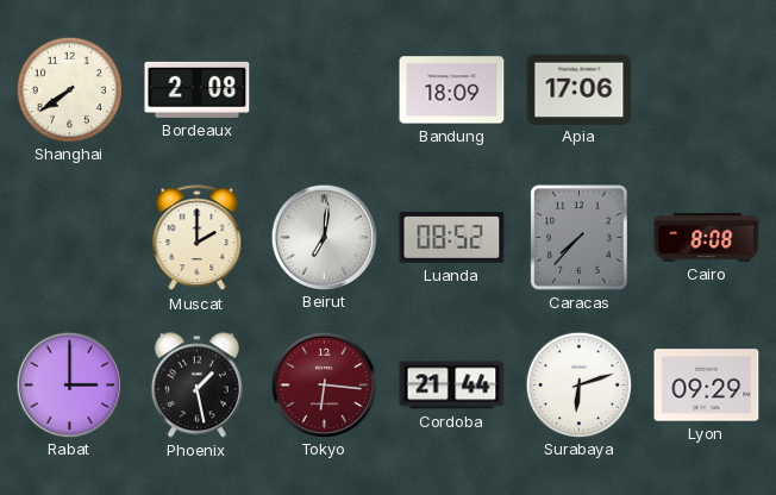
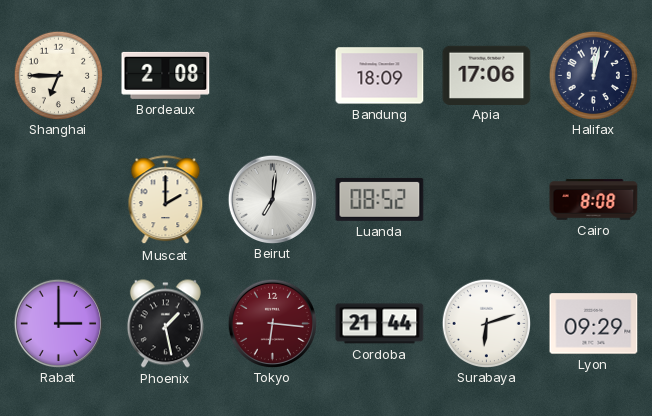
Shanghai: 7:39 -> 6:45 (58, 75)
Halifax: none -> 12:02 (593, 75)
Caracas: 7:37 -> none (580, 238)
